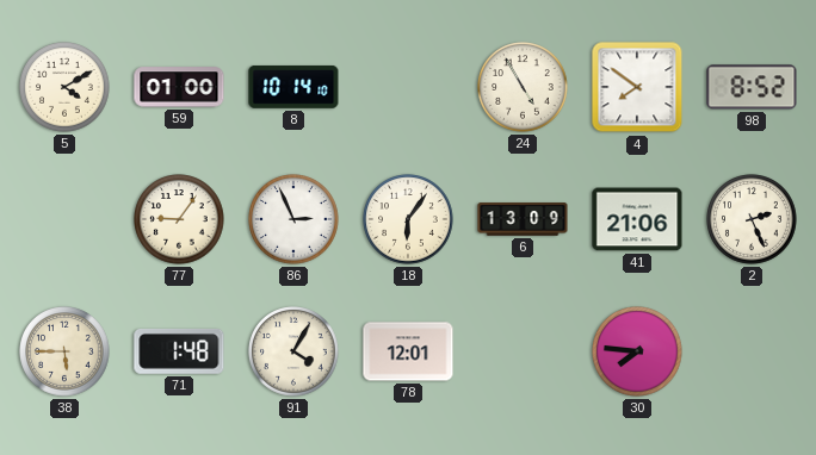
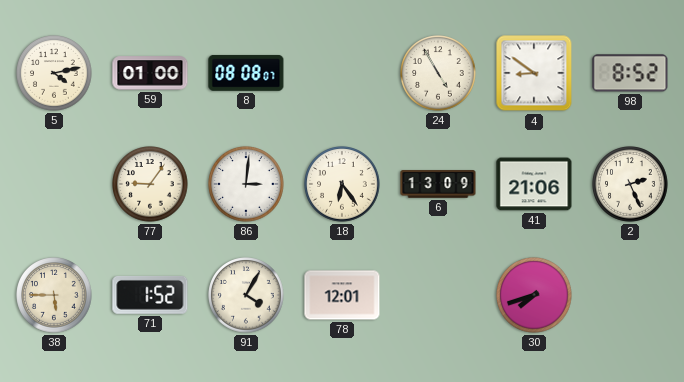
5: 4:10 -> 4:13 (54, 73)
8: 10:14 -> 08:08 (246, 73)
4: 7:51 -> 8:51 (534, 73)
86: 2:56 -> 3:01 (246, 184)
18: 6:06 -> 6:24 (342, 184)
71: 1:48 -> 1:52 (150, 295)
30: 7:46 -> 7:42 (534, 295)
